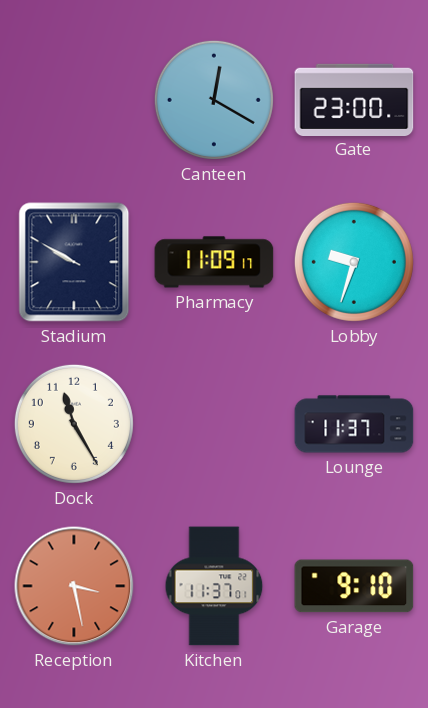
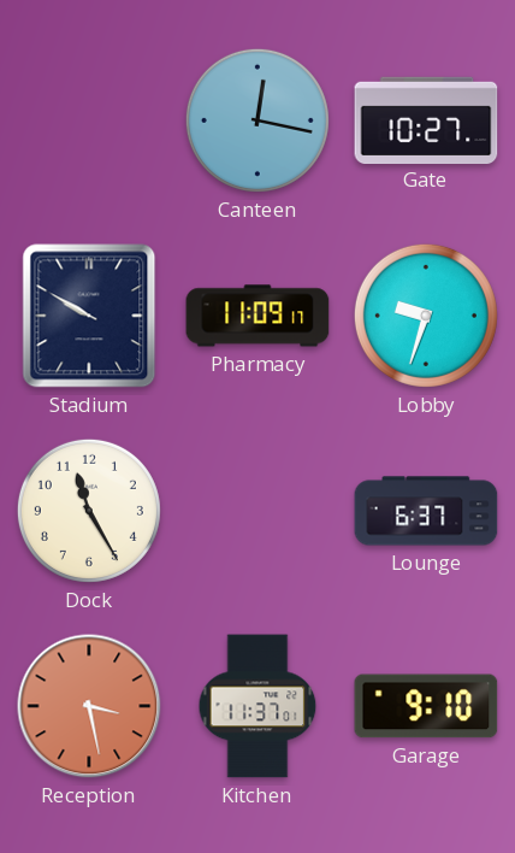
Canteen: 12:20 -> 12:17 (257, 120)
Gate: 23:00 -> 10:27 (426, 119)
Lounge: 11:37 -> 6:37 (426, 511)
